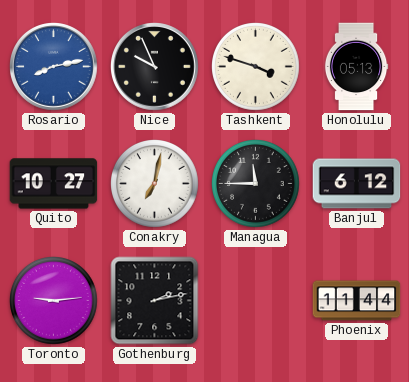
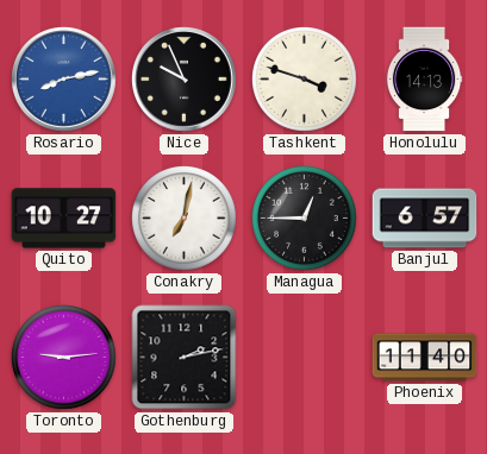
Honolulu: 05:13 -> 14:13 (424, 80)
Managua: 11:45 -> 12:45 (305, 219)
Banjul: 6:12 -> 6:57 (425, 219)
Phoenix: 11:44 -> 11:40 (425, 358)
